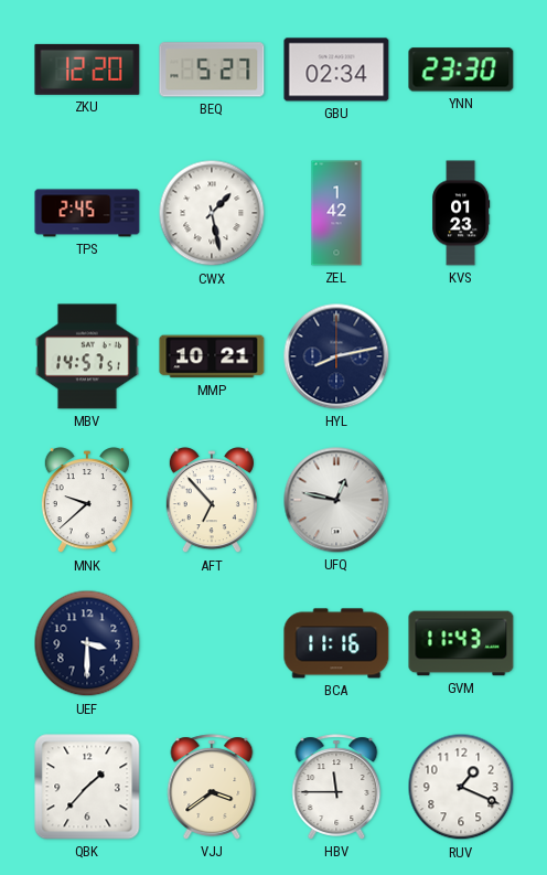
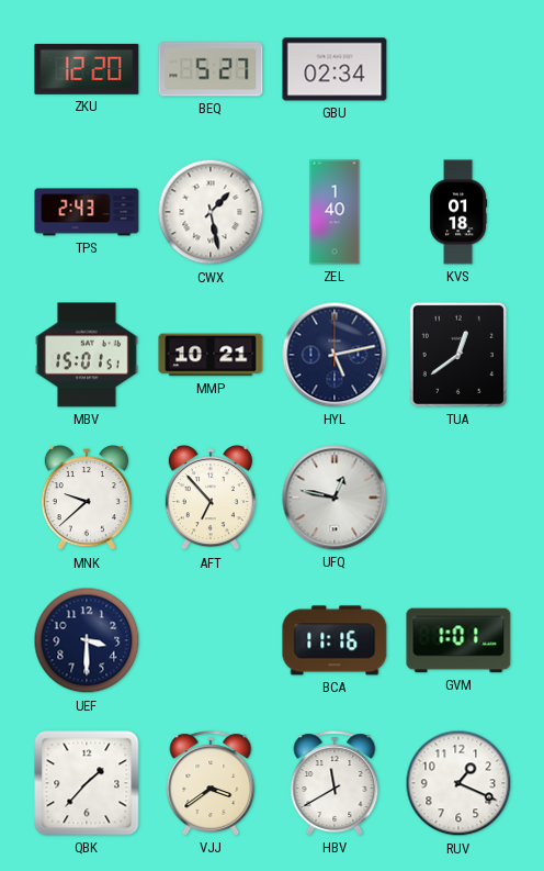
YNN: 23:30 -> none (461, 70)
TPS: 2:45 -> 2:43 (87, 212)
ZEL: 1:42 -> 1:40 (335, 212)
KVS: 01:23 -> 01:18 (460, 212)
MBV: 14:57 -> 15:01 (88, 355)
HYL: 8:13 -> 5:13 (335, 355)
TUA: none -> 12:39 (458, 355)
GVM: 11:43 -> 1:01 (458, 640)
HBV: 11:45 -> 11:40 (335, 783)
